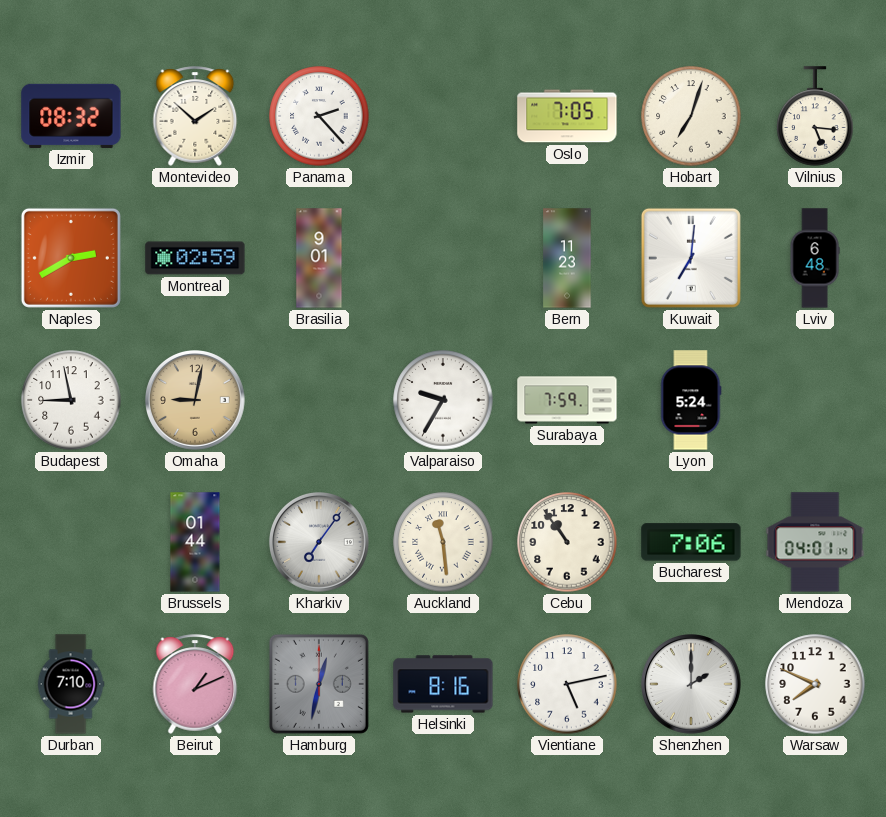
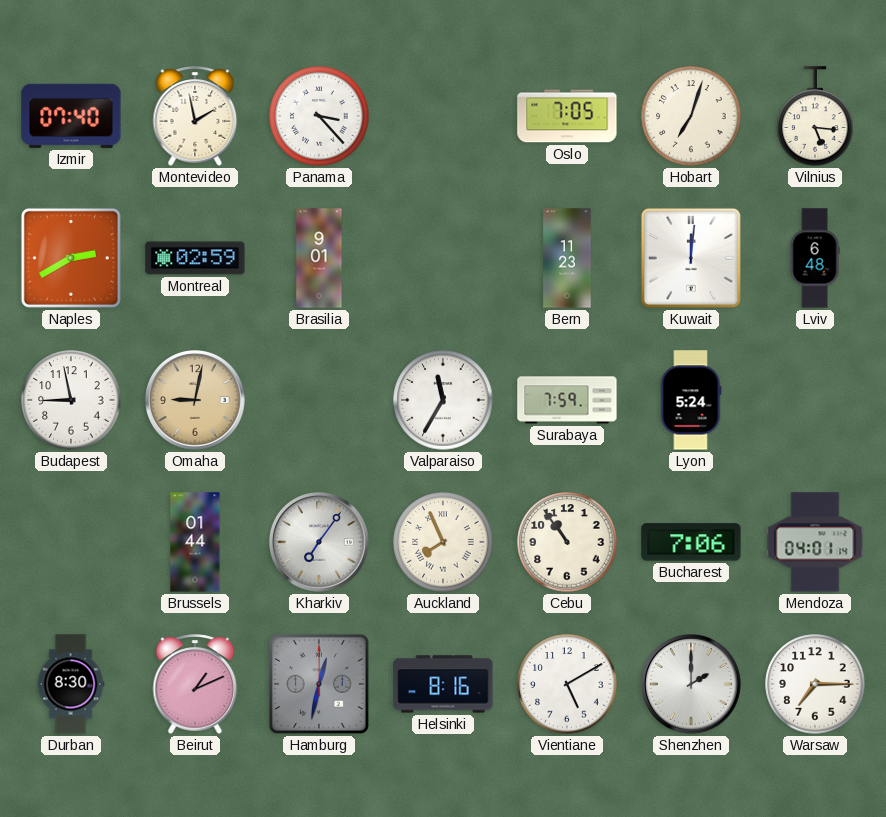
Izmir: 08:32 -> 07:40 (71, 116)
Montevideo: 1:52 -> 1:58 (195, 116)
Panama: 2:23 -> 3:23 (319, 116)
Kuwait: 7:01 -> 12:01 (691, 258)
Valparaiso: 9:35 -> 11:35 (443, 400)
Auckland: 11:29 -> 7:56 (443, 542)
Durban: 7:10 -> 8:30 (71, 684)
Vientiane: 5:13 -> 5:10 (567, 684)
Warsaw: 7:49 -> 7:15 (815, 684)
